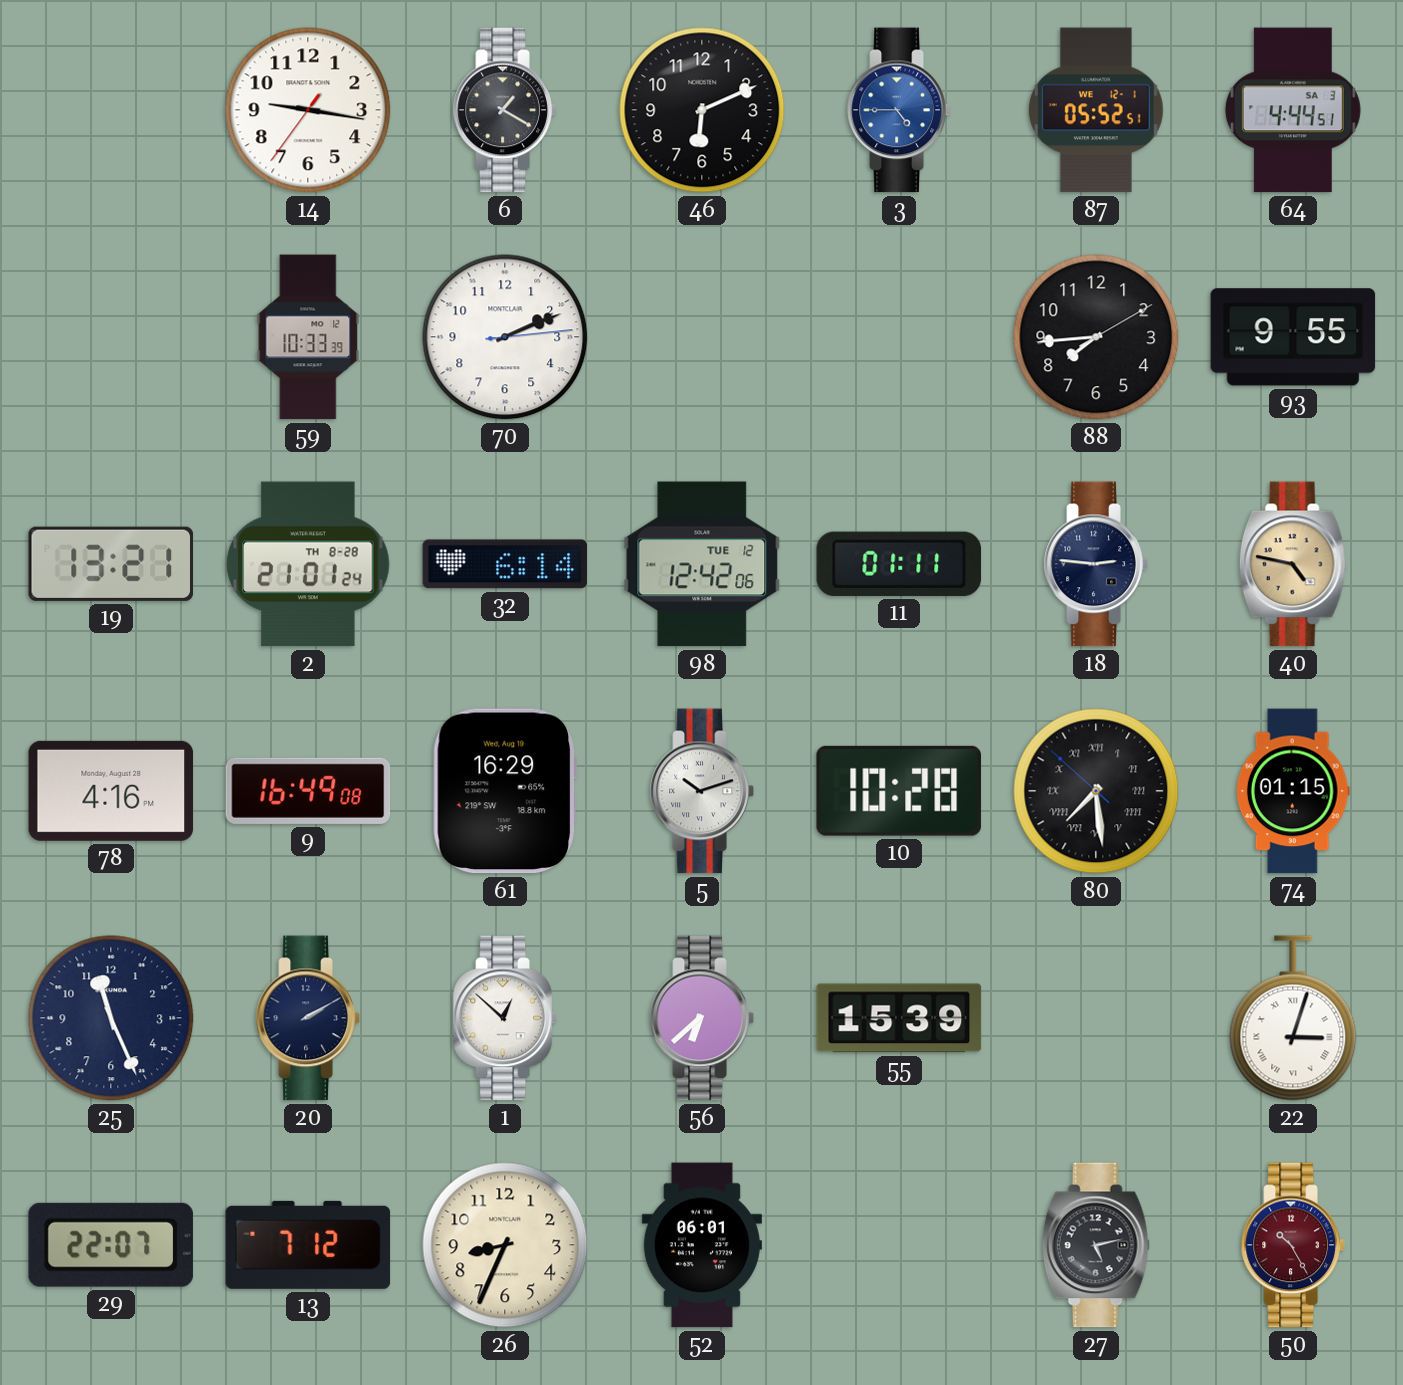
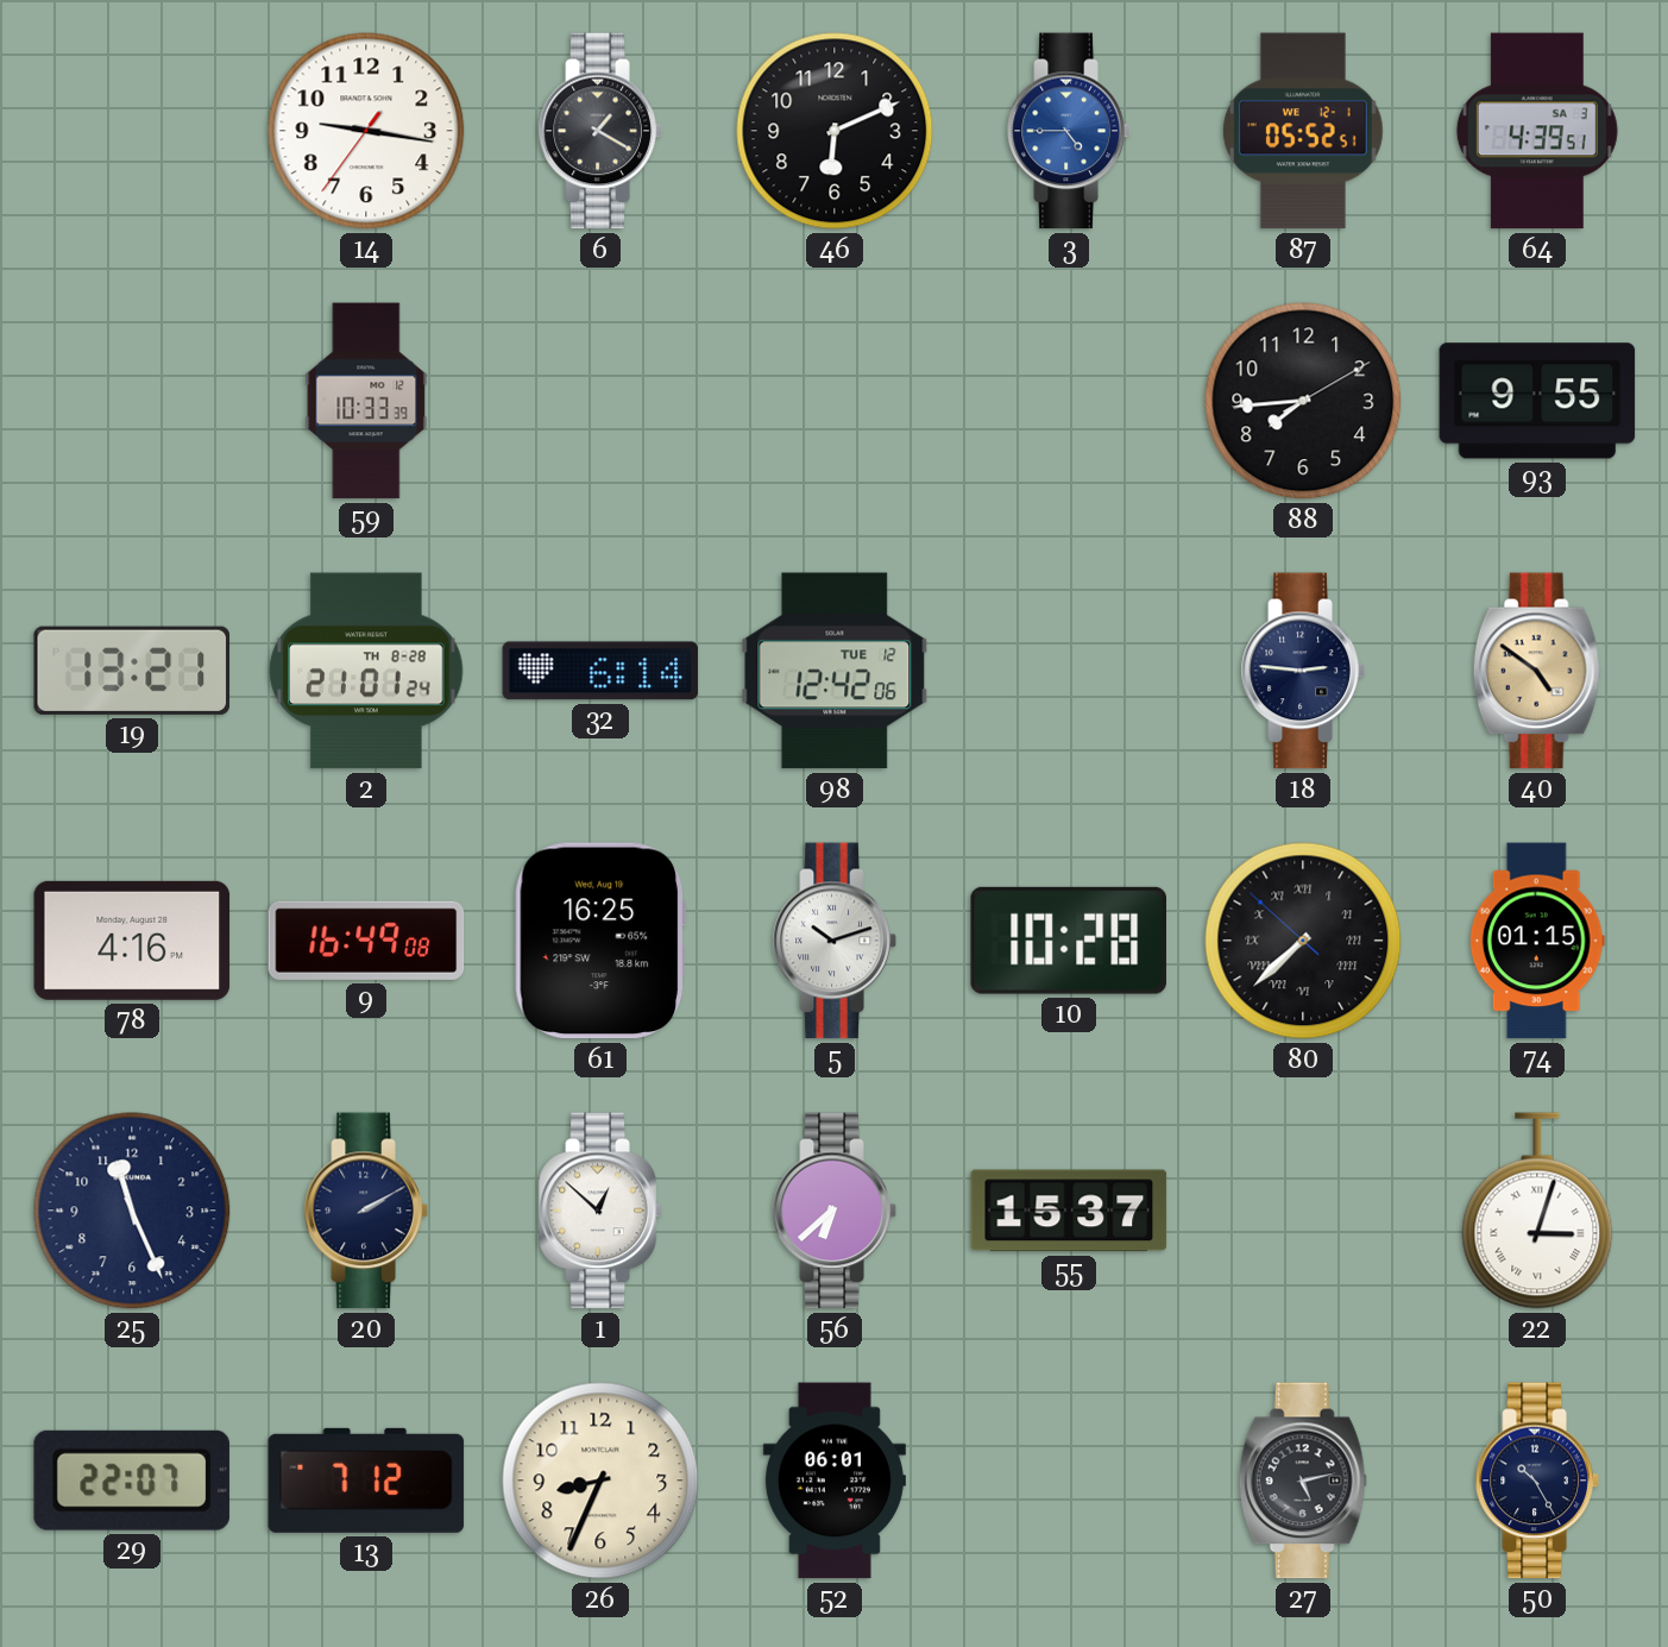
64: 4:44 -> 4:39 (1537, 131)
70: 2:11 -> none (505, 337)
11: 01:11 -> none (899, 564)
40: 4:47 -> 4:51 (1537, 671)
61: 16:29 -> 16:25 (599, 941)
80: 7:28 -> 7:37 (1303, 941)
55: 15:39 -> 15:37 (1069, 1211)
50 dial: burgundy -> navy (1537, 1481)
